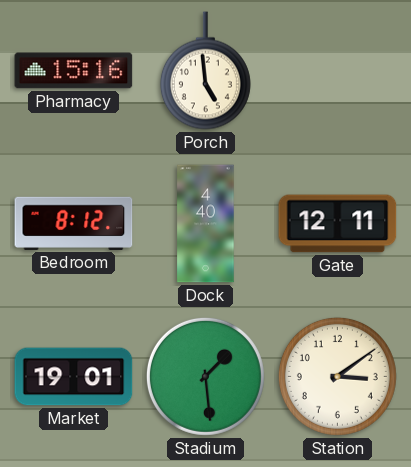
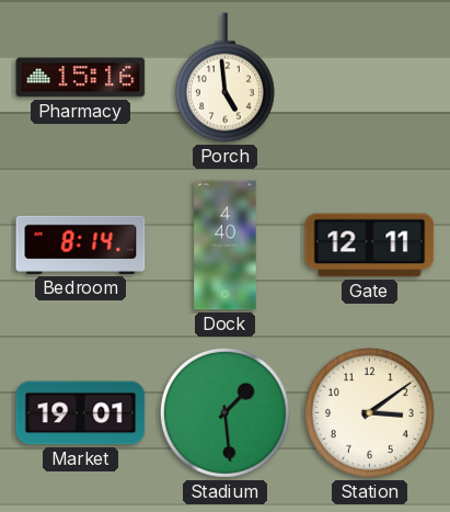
Bedroom: 8:12 -> 8:14 (81, 244)
